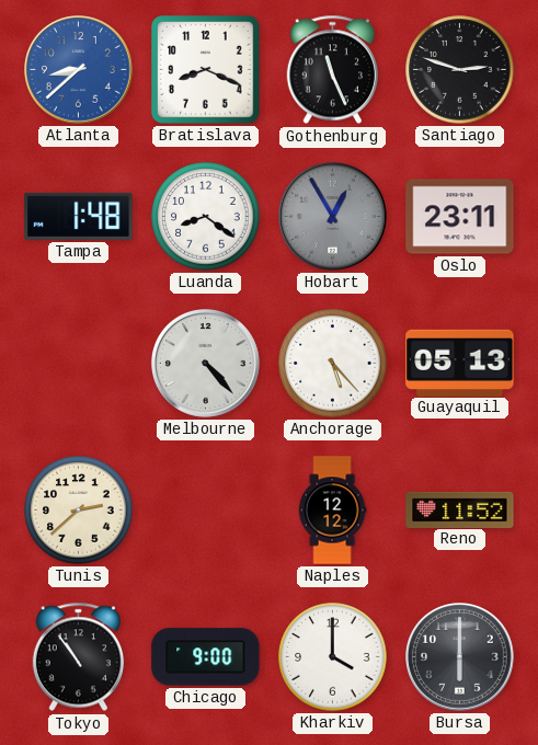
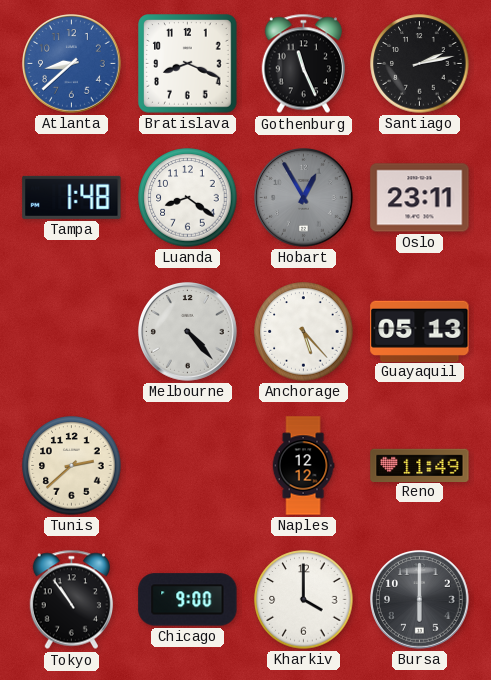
Santiago: 2:48 -> 2:13 (420, 64)
Reno: 11:52 -> 11:49 (420, 465)
